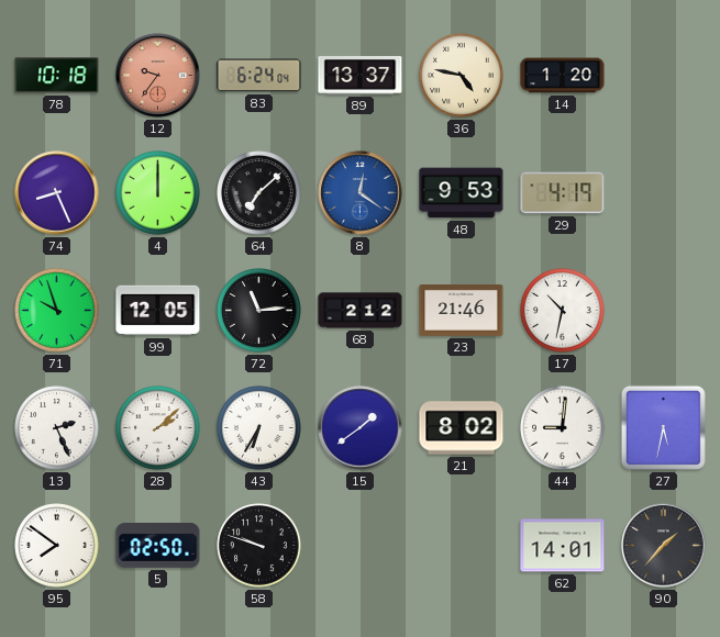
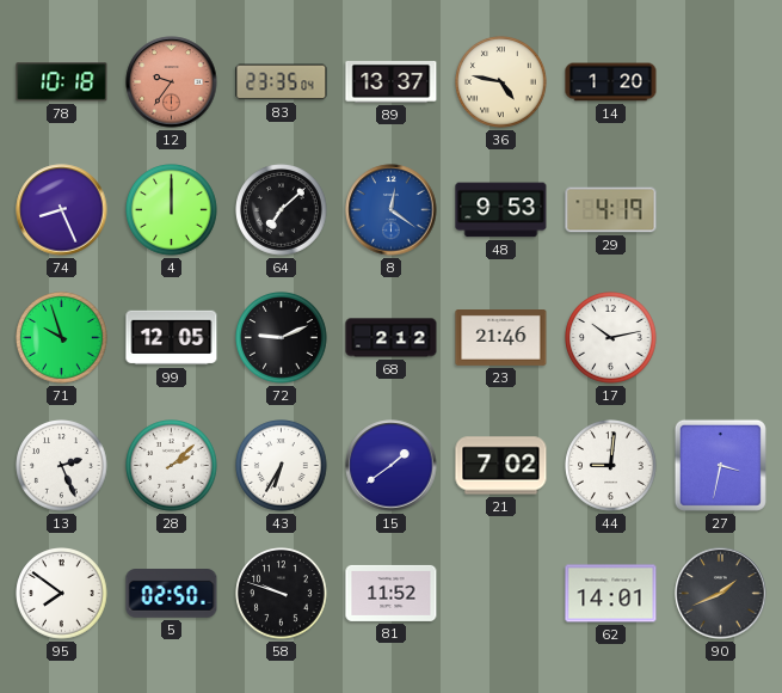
83: 6:24 -> 23:35 (282, 82)
72: 11:14 -> 9:11 (282, 338)
17: 10:32 -> 10:13 (611, 338)
21: 8:02 -> 7:02 (501, 466)
27: 5:32 -> 3:32 (720, 465)
81: none -> 11:52 (392, 593)
90: 1:37 -> 1:41 (721, 594)
